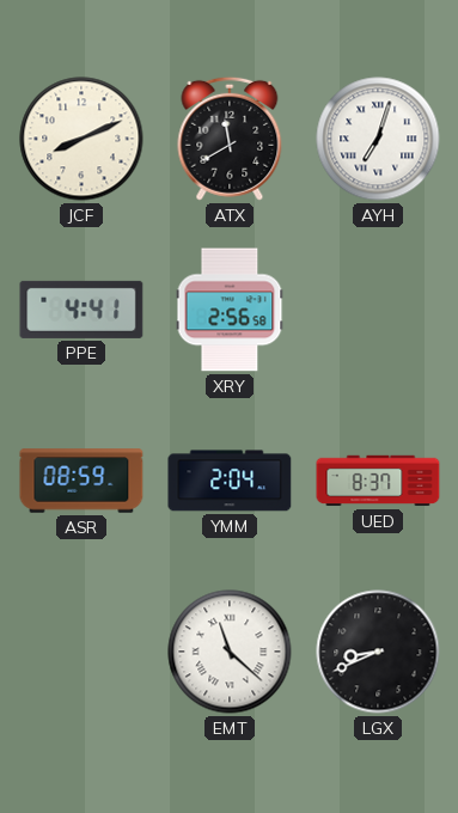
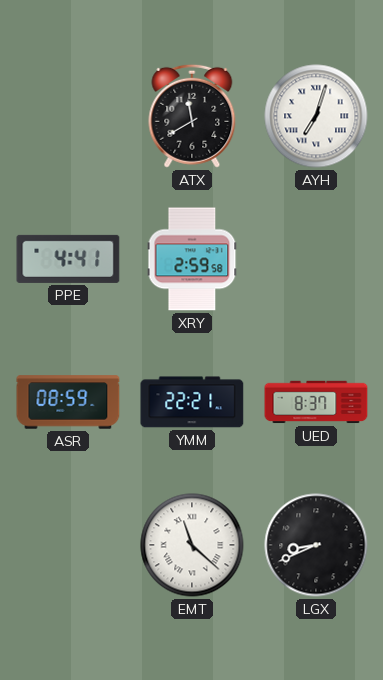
JCF: 8:11 -> none (81, 139)
XRY: 2:56 -> 2:59 (192, 259)
YMM: 2:04 -> 22:21 (192, 402)
